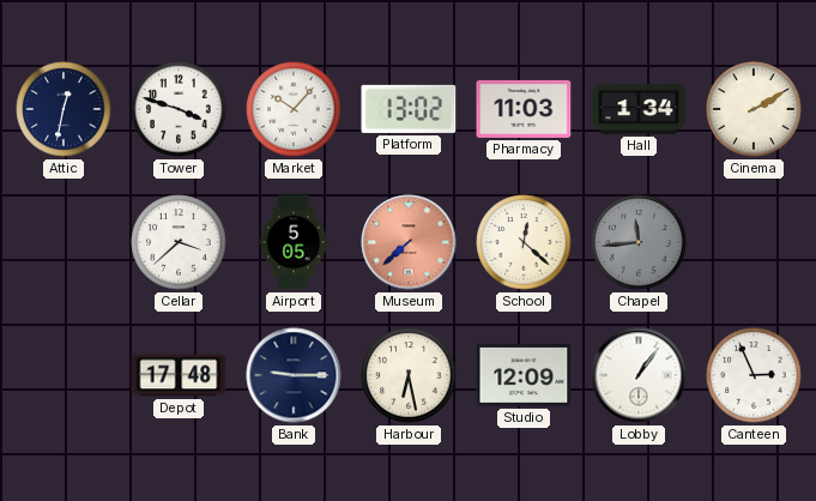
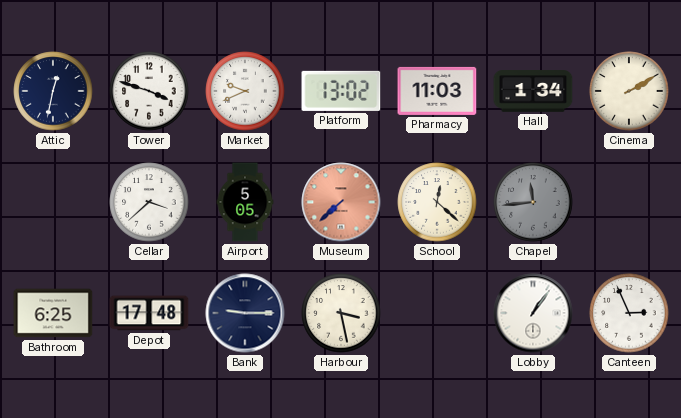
Market: 10:07 -> 9:41 (245, 91)
Bathroom: none -> 6:25 (53, 313)
Harbour: 6:28 -> 3:28 (341, 313)
Studio: 12:09 -> none (524, 375)
